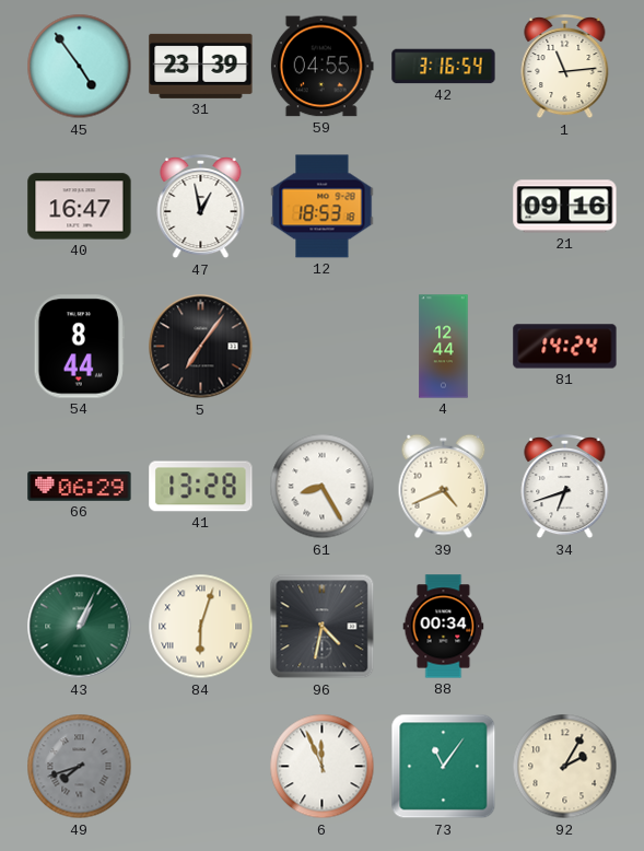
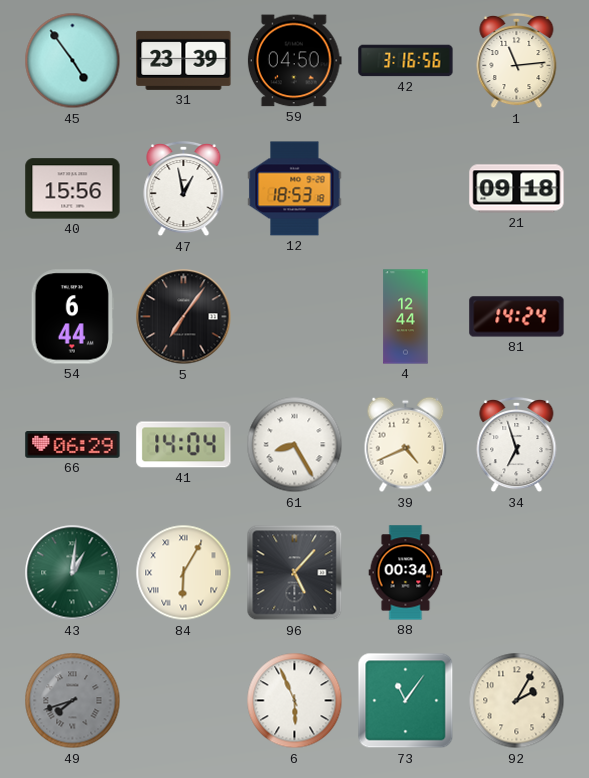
59: 04:55 -> 04:50 (294, 61)
42: 3:16:54 -> 3:16:56 (406, 61)
40: 16:47 -> 15:56 (73, 189)
21: 09:16 -> 09:18 (517, 189)
54: 8:44 -> 6:44 (72, 317)
41: 13:28 -> 14:04 (184, 445)
34: 6:42 -> 6:57 (517, 445)
43: 1:04 -> 1:01 (73, 573)
84: 6:03 -> 6:05 (184, 573)
96: 4:32 -> 5:07 (295, 573)
6: 11:56 -> 5:56 (295, 701)
